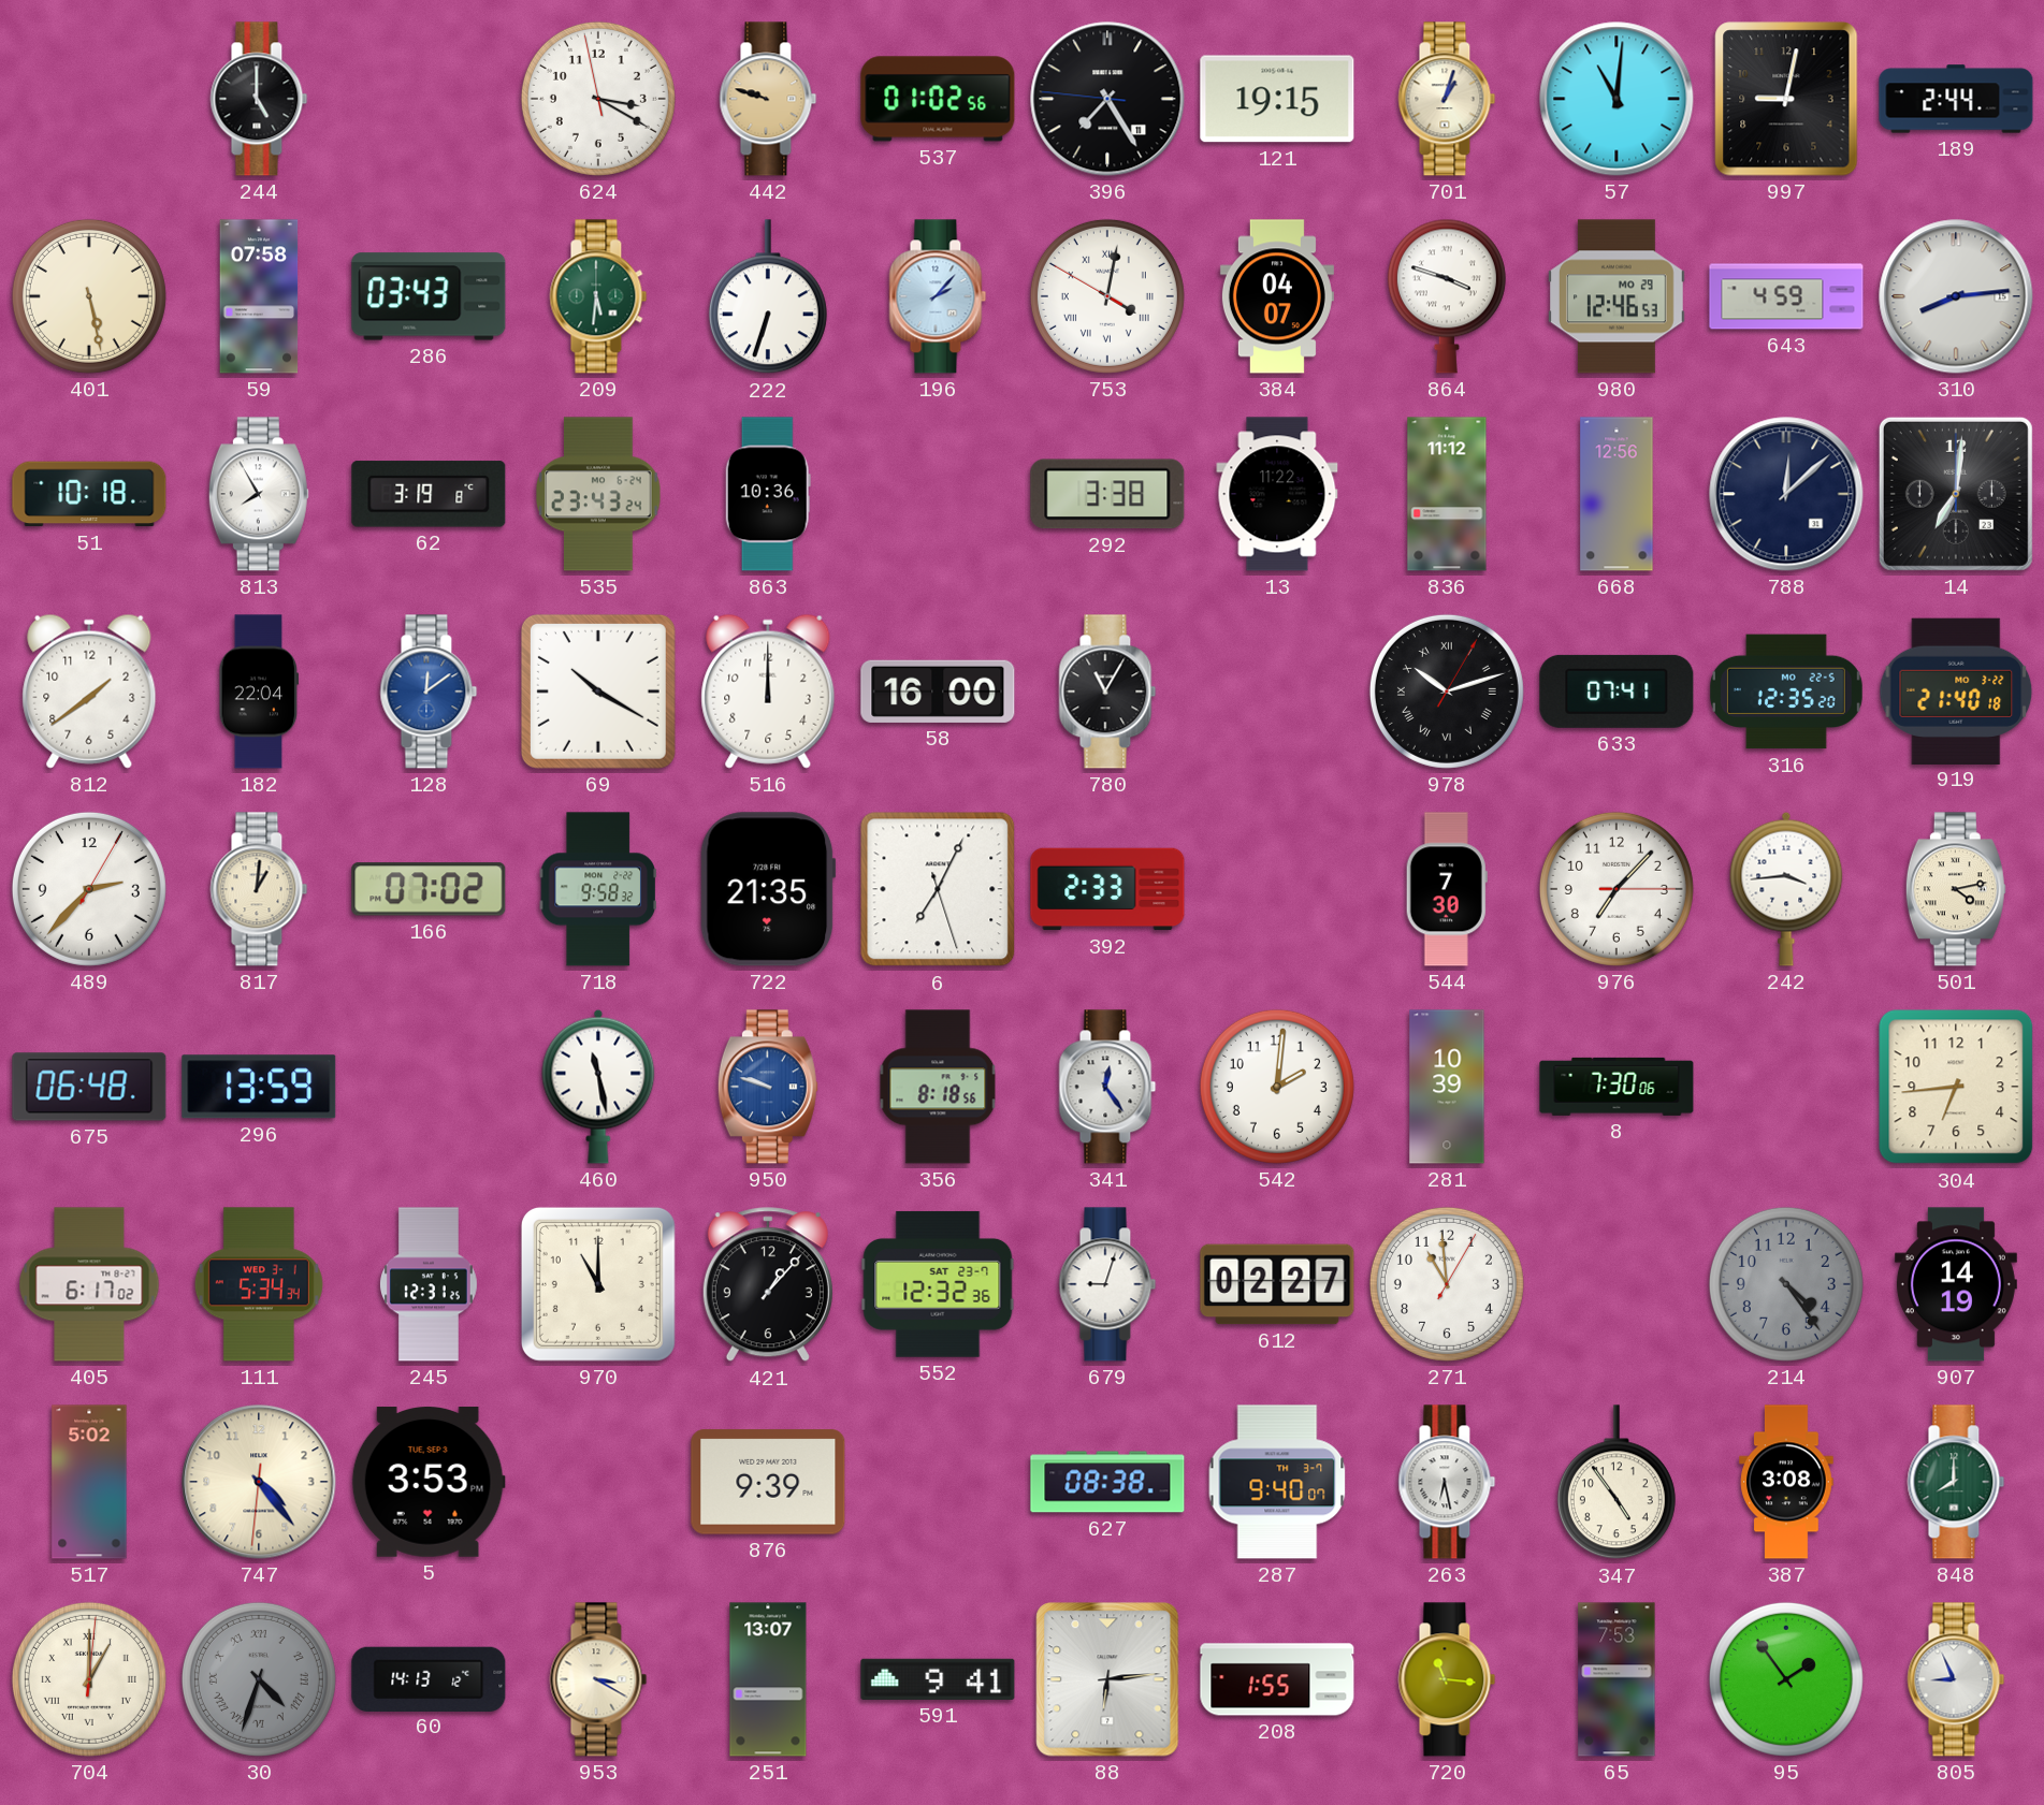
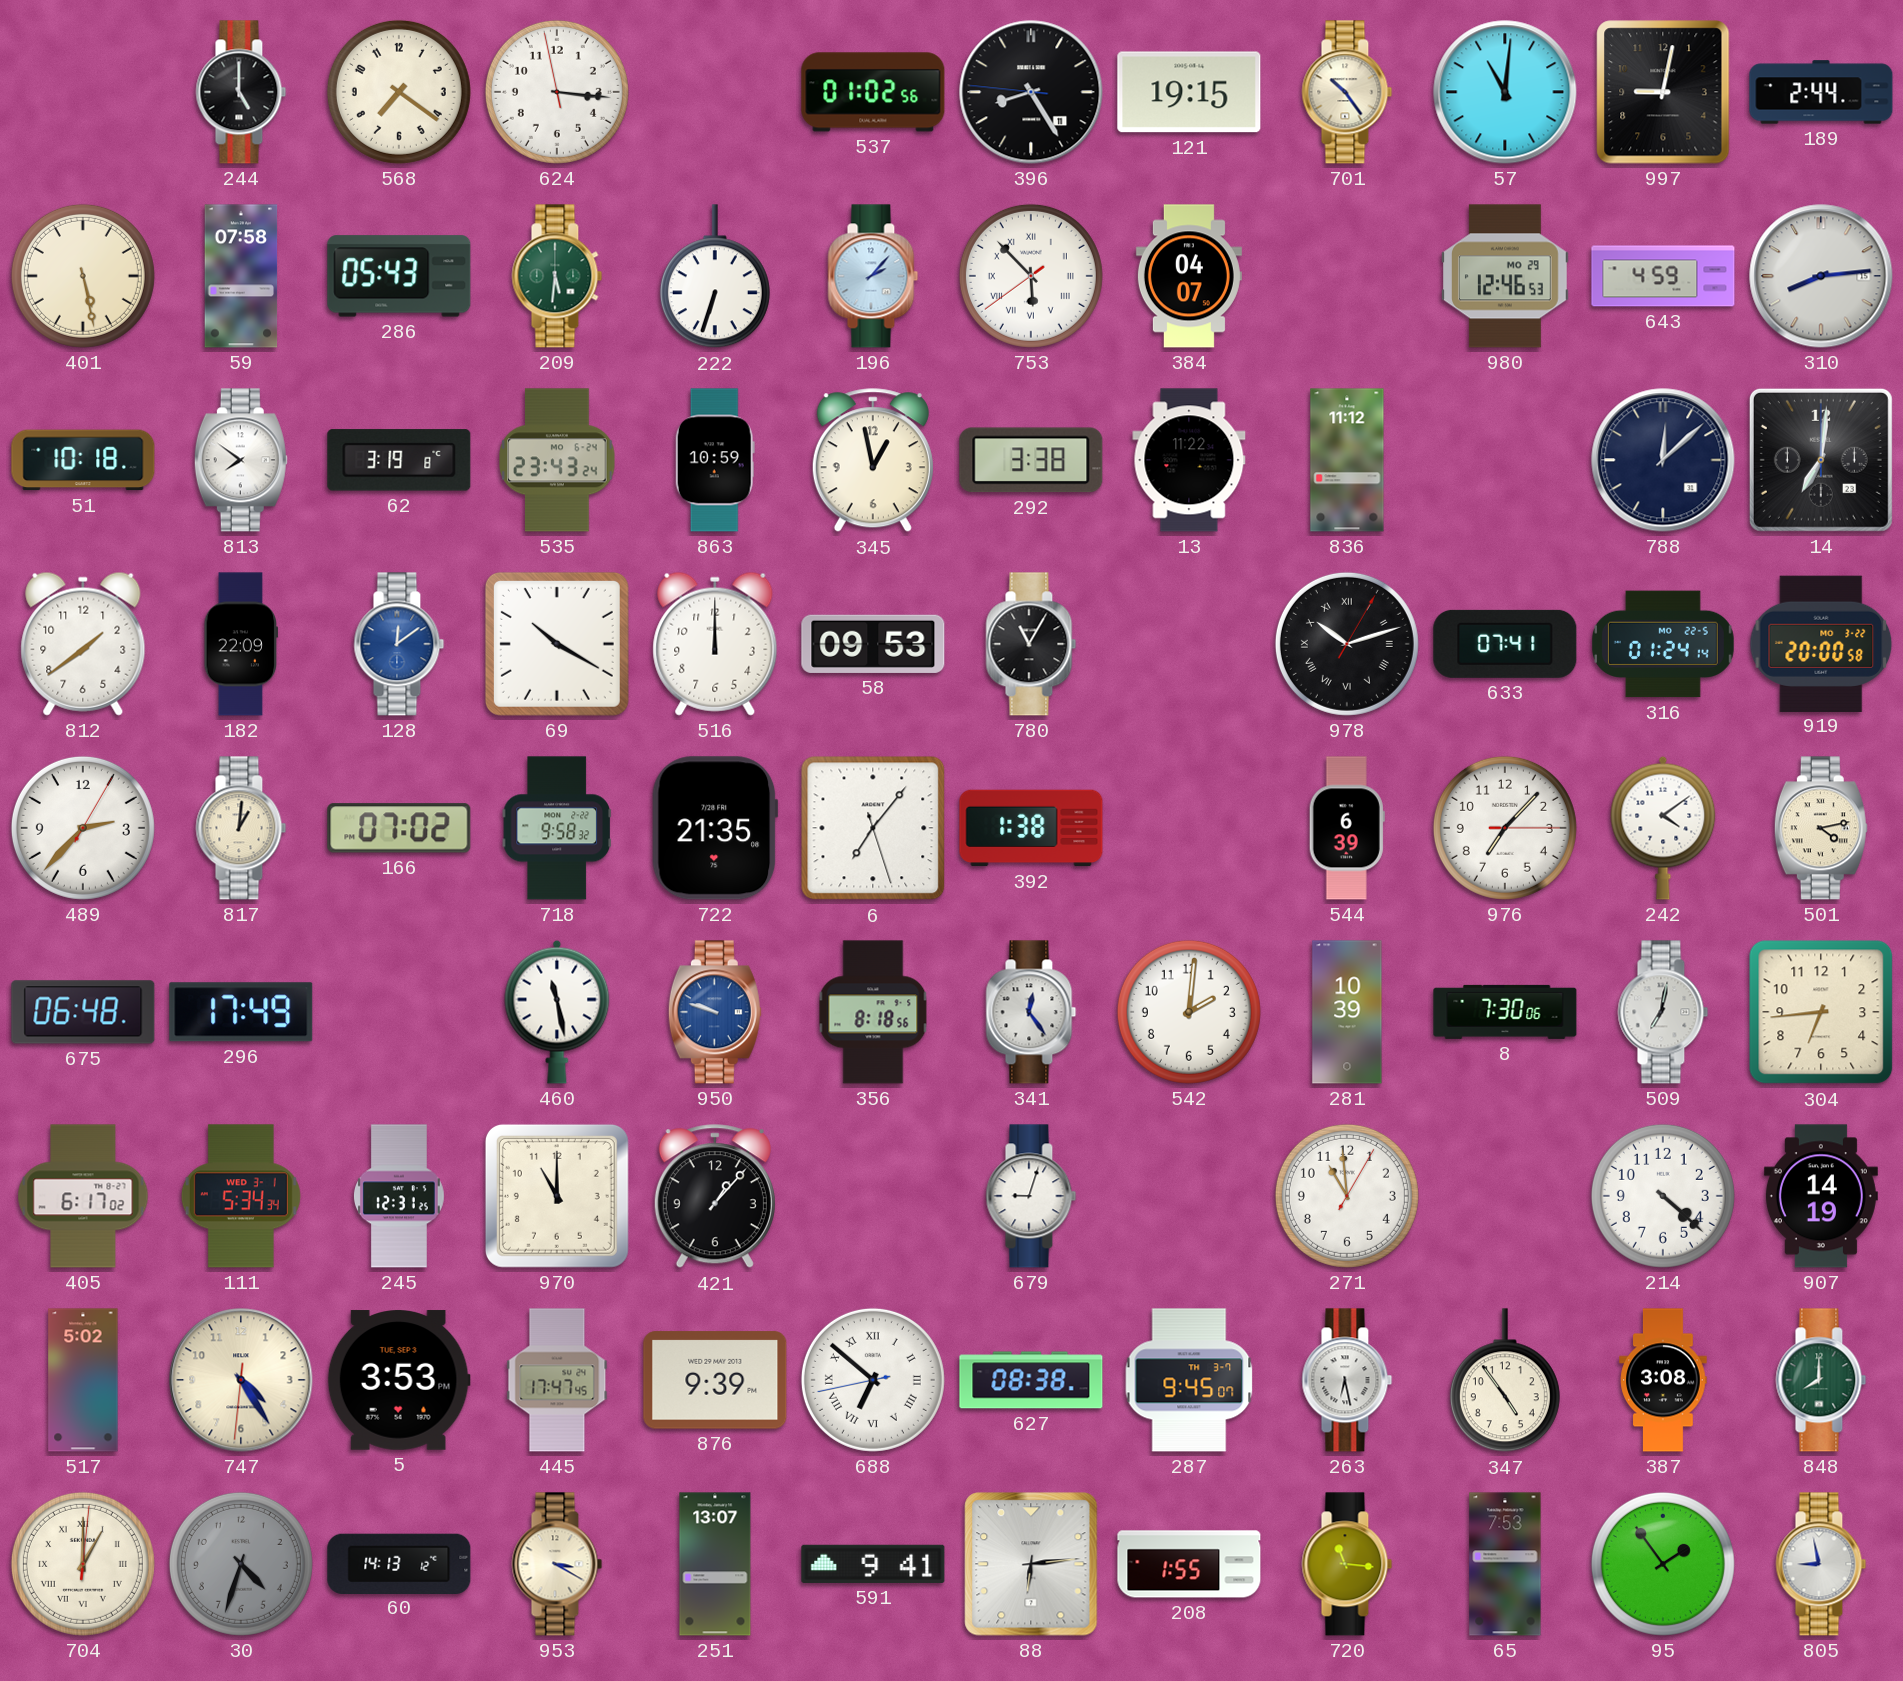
568: none -> 7:21 (399, 92)
624: 3:19 -> 3:15 (557, 92)
442: 9:48 -> none (768, 99)
396: 7:24 -> 8:24 (1031, 92)
701: 1:03 -> 10:24 (1347, 92)
286: 03:43 -> 05:43 (399, 276)
753: 4:01 -> 5:52 (1031, 276)
864: 3:48 -> none (1447, 296)
813: 7:55 -> 7:51 (241, 460)
863: 10:36 -> 10:59 (715, 460)
345: none -> 12:58 (873, 461)
668: 12:56 -> none (1617, 494)
182: 22:04 -> 22:09 (241, 644)
58: 16:00 -> 09:53 (873, 644)
316: 12:35 -> 01:24 (1663, 644)
919: 21:40 -> 20:00 (1821, 643)
6: 7:04 -> 7:06 (873, 828)
392: 2:33 -> 1:38 (1031, 828)
544: 7:30 -> 6:39 (1347, 828)
242: 3:44 -> 4:09 (1663, 828)
296: 13:59 -> 17:49 (241, 1012)
509: none -> 7:02 (1663, 1012)
552: 12:32 -> none (938, 1284)
612: 02:27 -> none (1277, 1284)
214: 4:24 -> 4:22 (1663, 1196)
214 dial: grey -> white (1663, 1196)
747: 4:23 -> 4:24 (241, 1380)
445: none -> 17:47 (557, 1380)
688: none -> 6:51 (873, 1380)
287: 9:40 -> 9:45 (1189, 1380)
30 numerals: Roman -> Arabic (241, 1564)
805: 8:56 -> 8:58 (1821, 1564)
